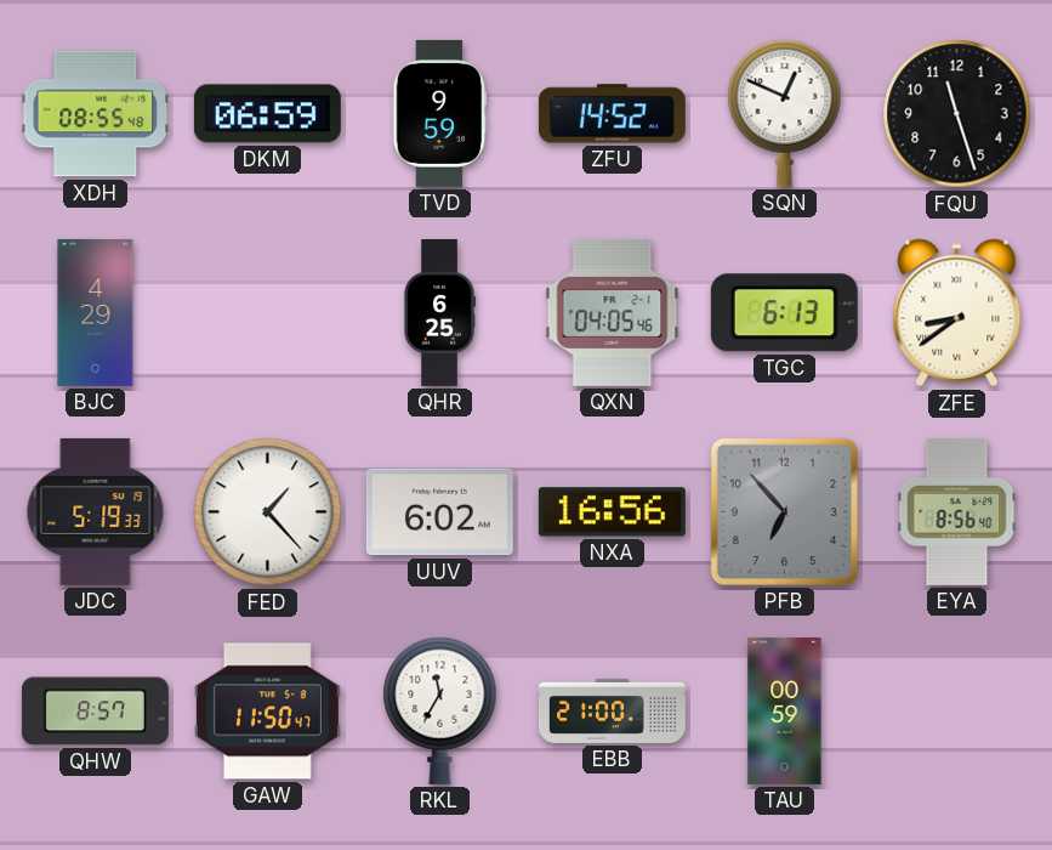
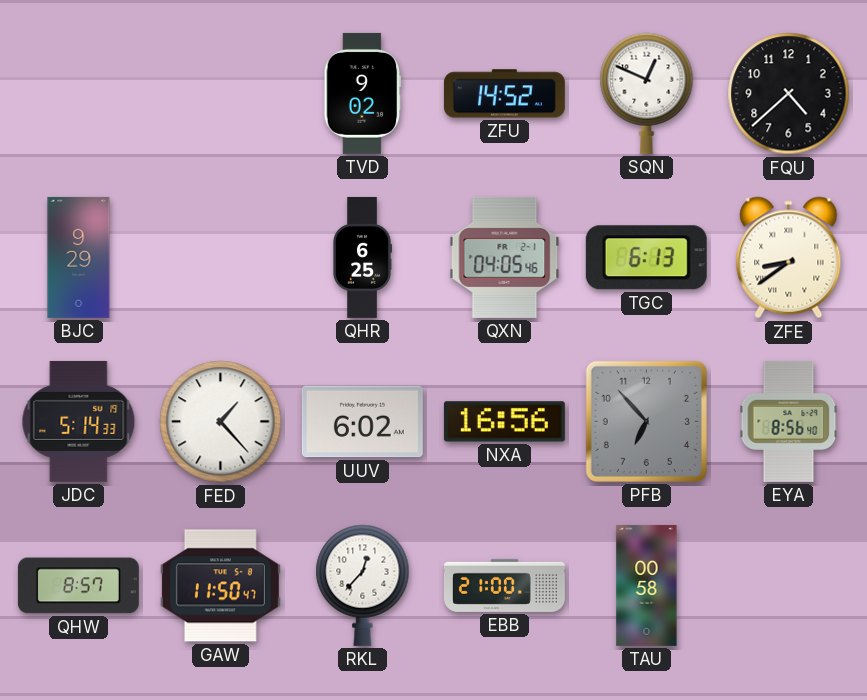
XDH: 08:55 -> none (96, 114)
DKM: 06:59 -> none (267, 114)
TVD: 9:59 -> 9:02 (363, 93)
FQU: 11:27 -> 4:38 (789, 94)
BJC: 4:29 -> 9:29 (79, 257)
JDC: 5:19 -> 5:14 (79, 421)
RKL: 11:35 -> 12:37 (363, 585)
TAU: 00:59 -> 00:58 (647, 585)
